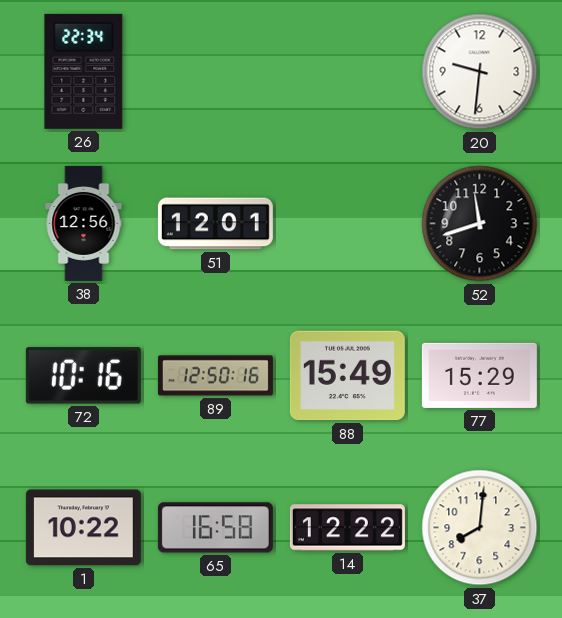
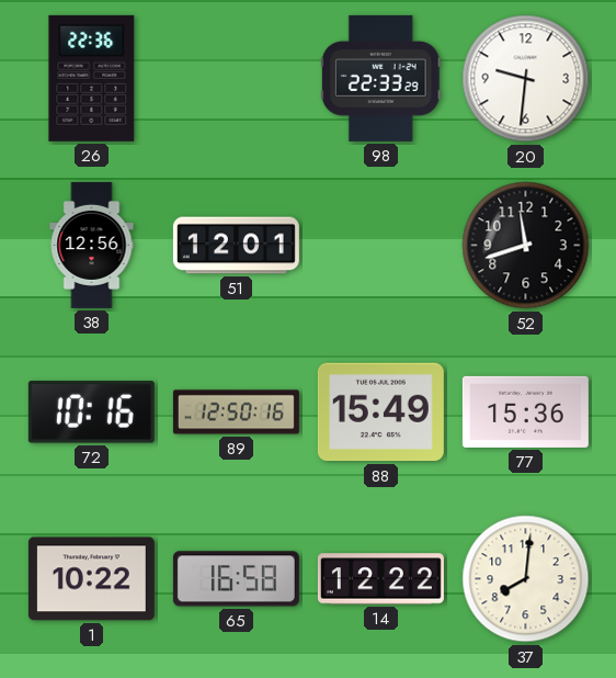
26: 22:34 -> 22:36 (92, 78)
98: none -> 22:33 (380, 78)
77: 15:29 -> 15:36 (525, 411)
